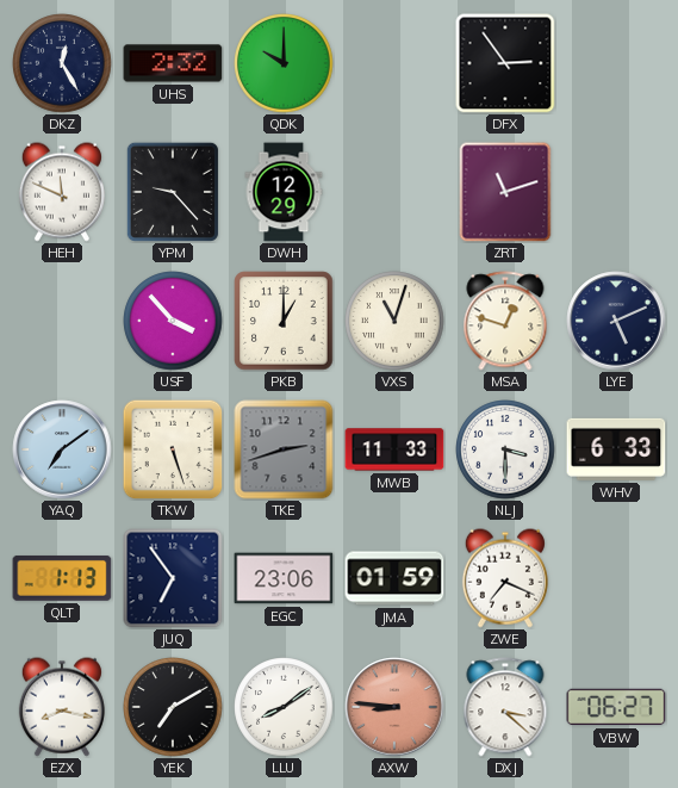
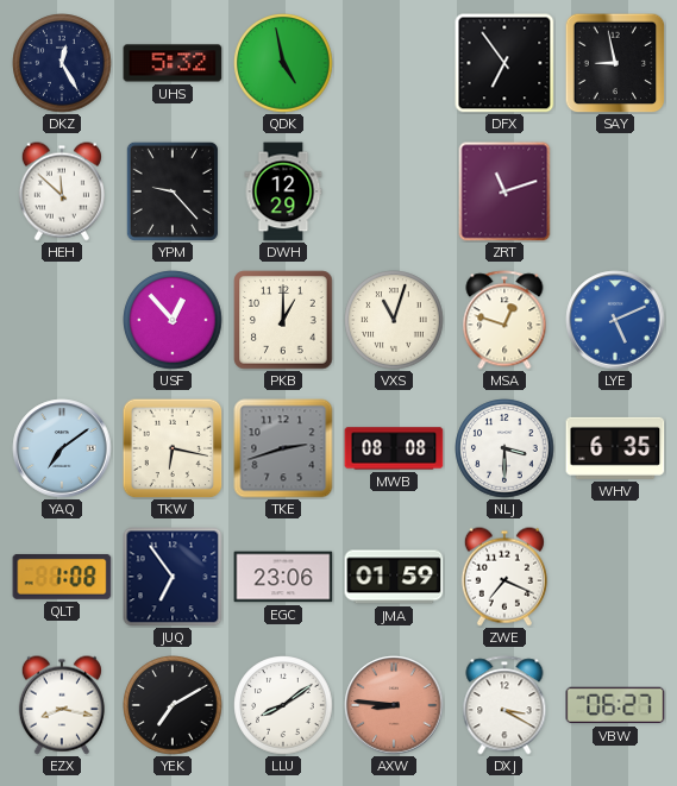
UHS: 2:32 -> 5:32 (173, 63)
QDK: 10:00 -> 4:58 (283, 63)
DFX: 2:54 -> 6:54 (504, 63)
SAY: none -> 8:58 (615, 63)
HEH: 11:49 -> 11:52 (62, 191)
USF: 3:53 -> 12:53 (173, 320)
LYE dial: navy -> blue (615, 320)
TKW: 5:27 -> 6:17 (173, 448)
MWB: 11:33 -> 08:08 (394, 448)
WHV: 6:33 -> 6:35 (615, 448)
QLT: 1:13 -> 1:08 (62, 577)
DXJ: 3:22 -> 3:20 (504, 705)
